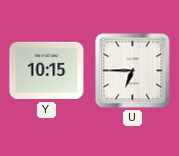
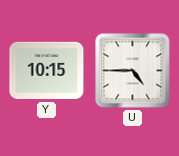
U: 6:45 -> 4:45 (133, 71)
